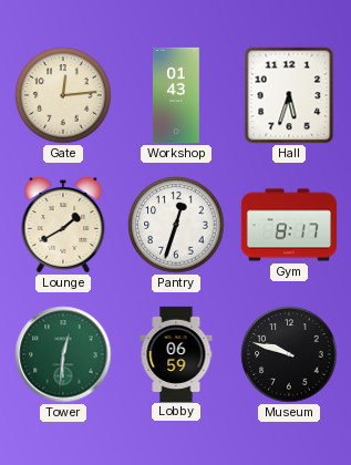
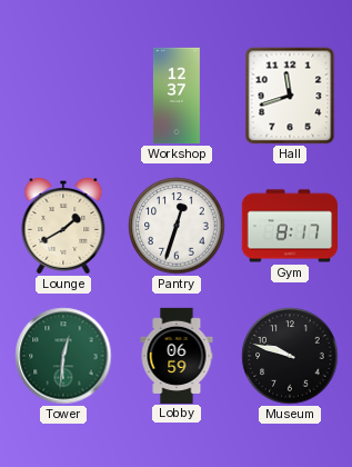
Gate: 12:14 -> none (63, 95)
Workshop: 01:43 -> 12:37 (177, 96)
Hall: 5:33 -> 11:42 (290, 96)
